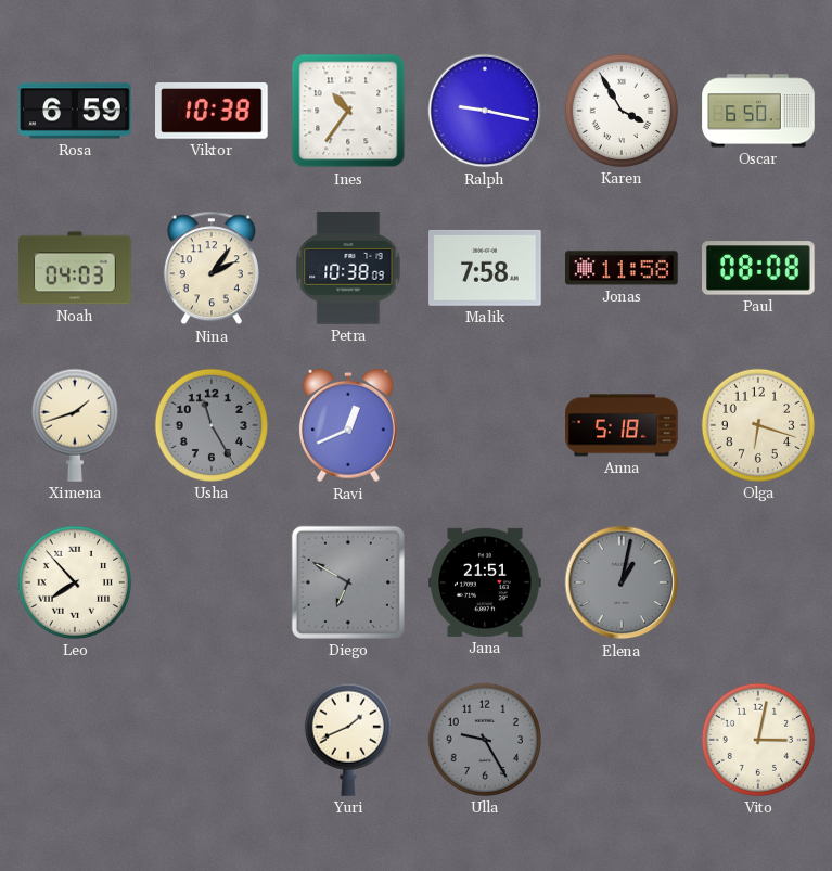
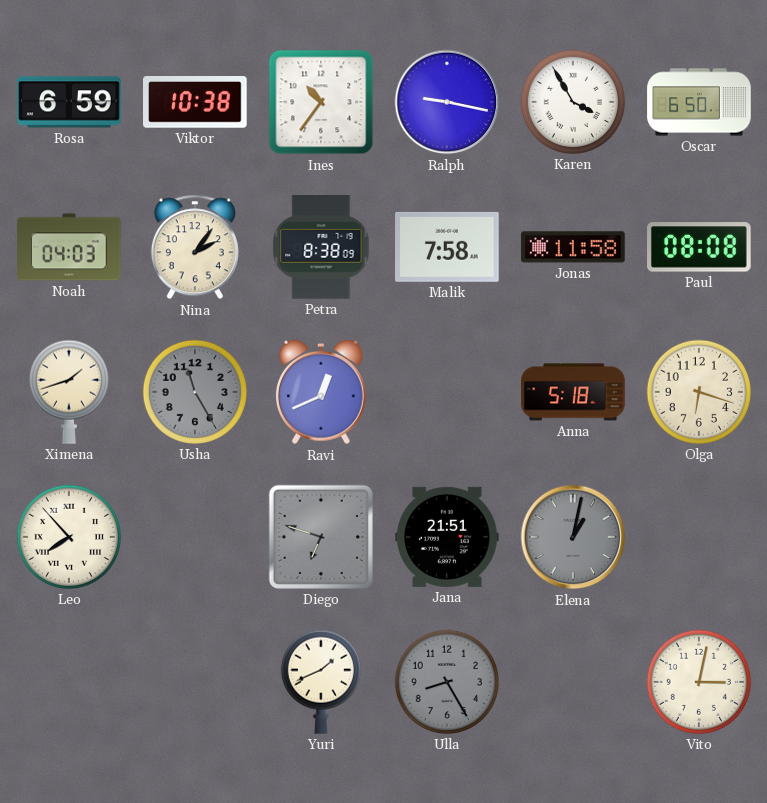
Petra: 10:38 -> 8:38 (321, 247)
Diego: 6:50 -> 6:48 (321, 537)
Ulla: 9:25 -> 8:25 (447, 682)
